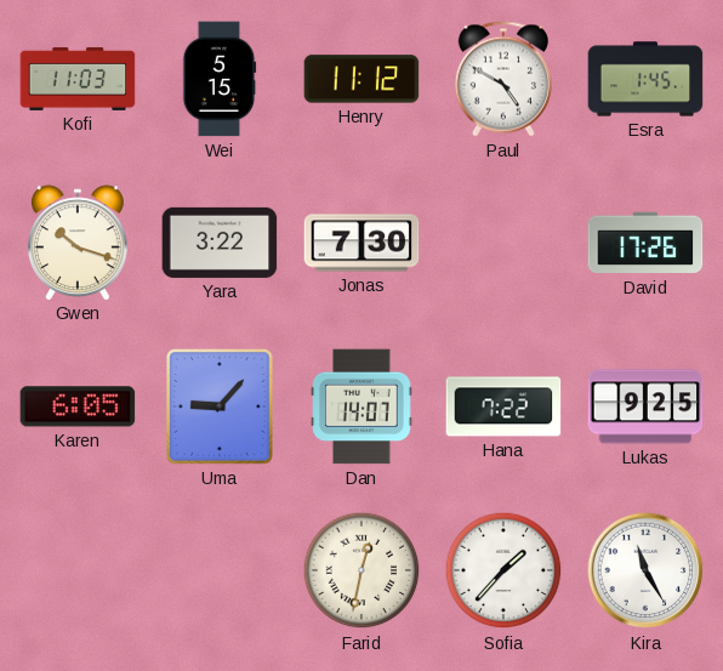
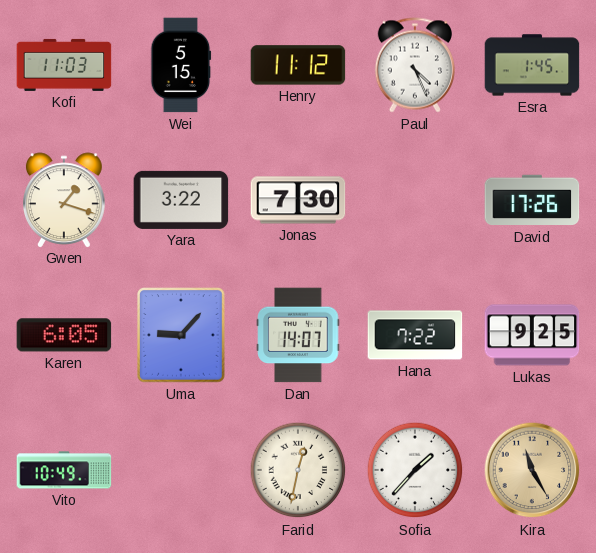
Paul: 4:50 -> 4:26 (415, 65)
Gwen: 10:18 -> 1:18 (65, 200)
Vito: none -> 10:49 (64, 470)
Kira dial: white -> champagne (532, 470)
